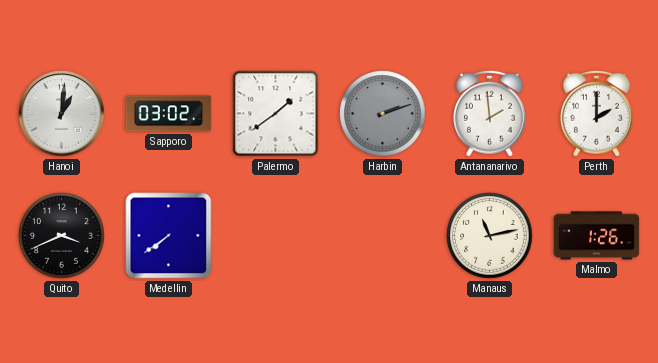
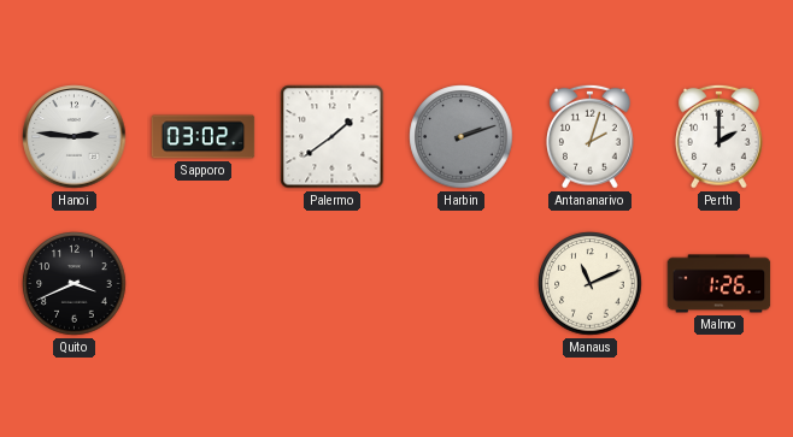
Hanoi: 1:01 -> 2:46 (75, 137)
Antananarivo: 1:59 -> 2:03 (591, 136)
Medellin: 7:39 -> none (169, 236)
Manaus: 11:13 -> 11:11 (591, 284)
